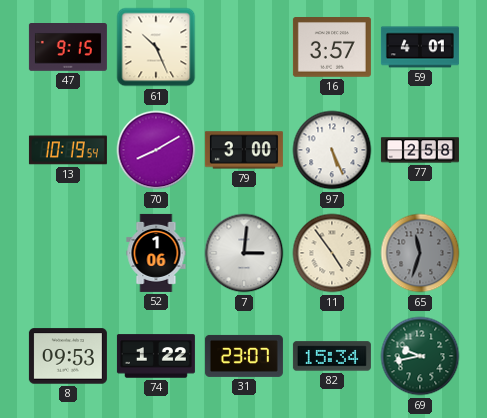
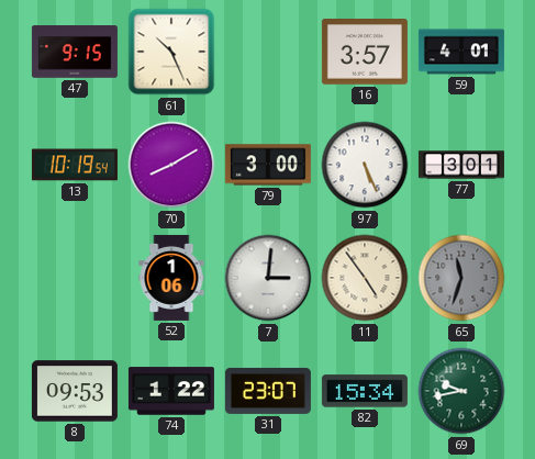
77: 2:58 -> 3:01 (461, 165)
